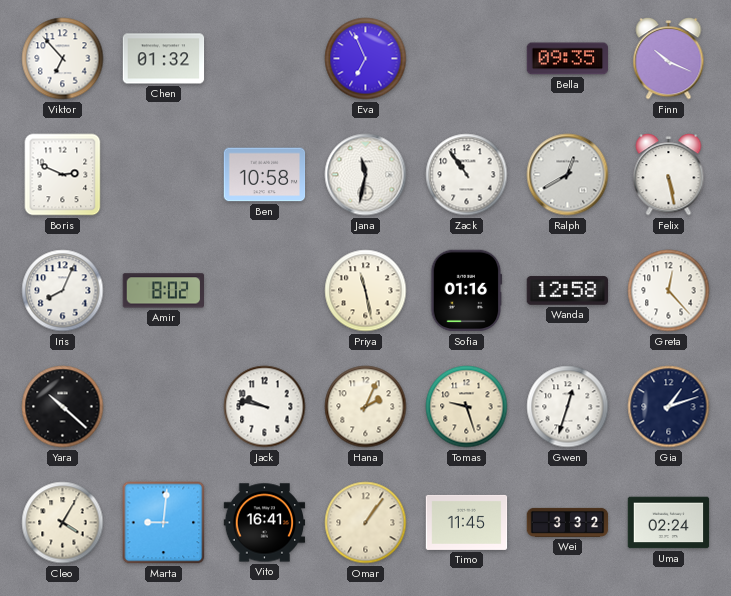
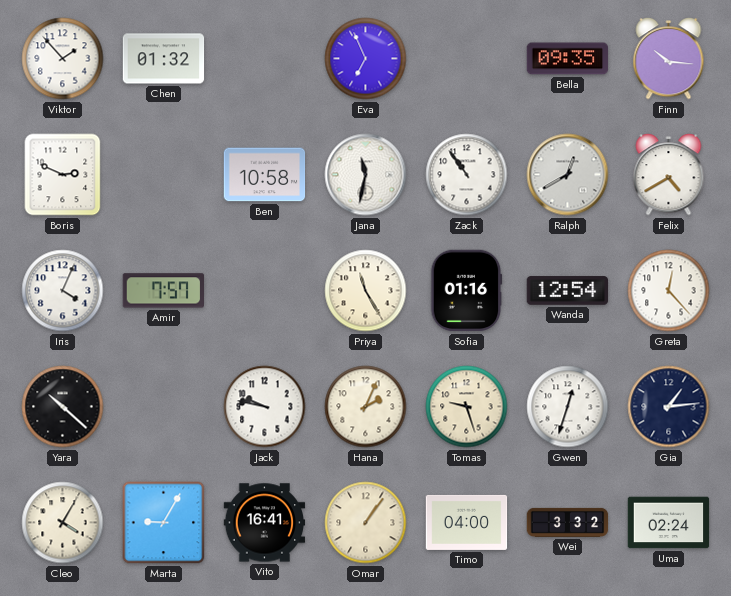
Viktor: 6:53 -> 1:53 (63, 59)
Finn: 10:19 -> 10:16 (669, 59)
Felix: 5:28 -> 4:40 (669, 175)
Iris: 8:04 -> 4:04 (63, 291)
Amir: 8:02 -> 7:57 (164, 291)
Priya: 11:28 -> 11:25 (366, 291)
Wanda: 12:58 -> 12:54 (568, 291)
Gia: 1:12 -> 1:14 (669, 407)
Marta: 9:01 -> 9:05 (164, 523)
Timo: 11:45 -> 04:00 (467, 522)
